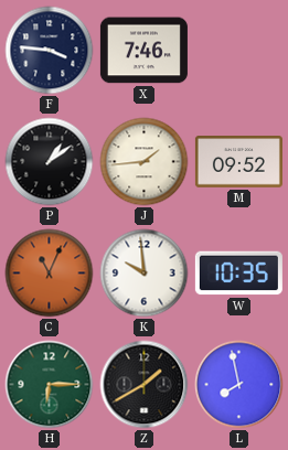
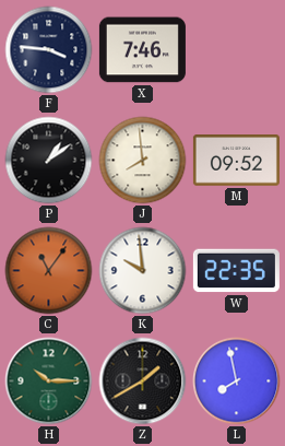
J: 1:44 -> 7:59 (143, 161)
C: 11:04 -> 11:06 (49, 271)
W: 10:35 -> 22:35 (236, 271)
H: 6:15 -> 10:15 (49, 382)
